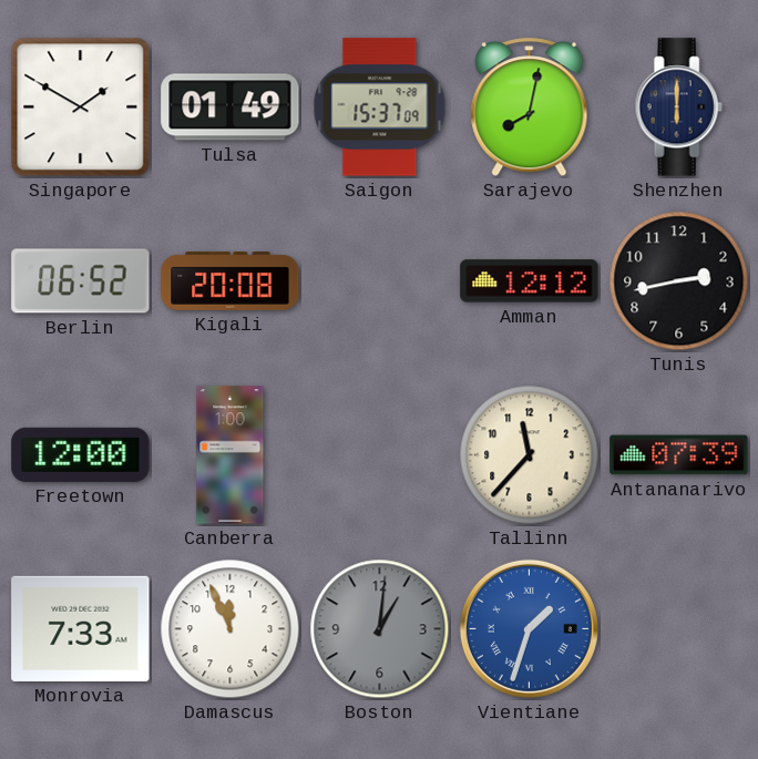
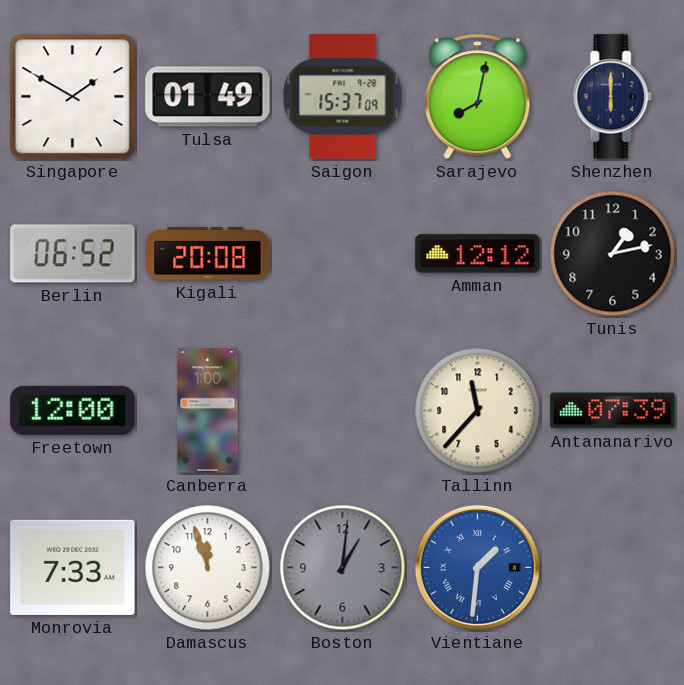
Tunis: 2:43 -> 1:13 (613, 254)
Damascus: 11:56 -> 11:57 (208, 568)
Vientiane: 1:33 -> 1:31 (477, 567)
